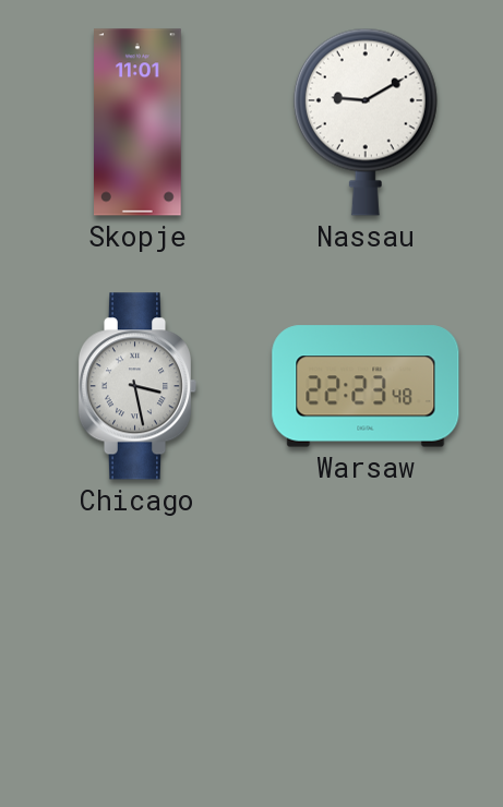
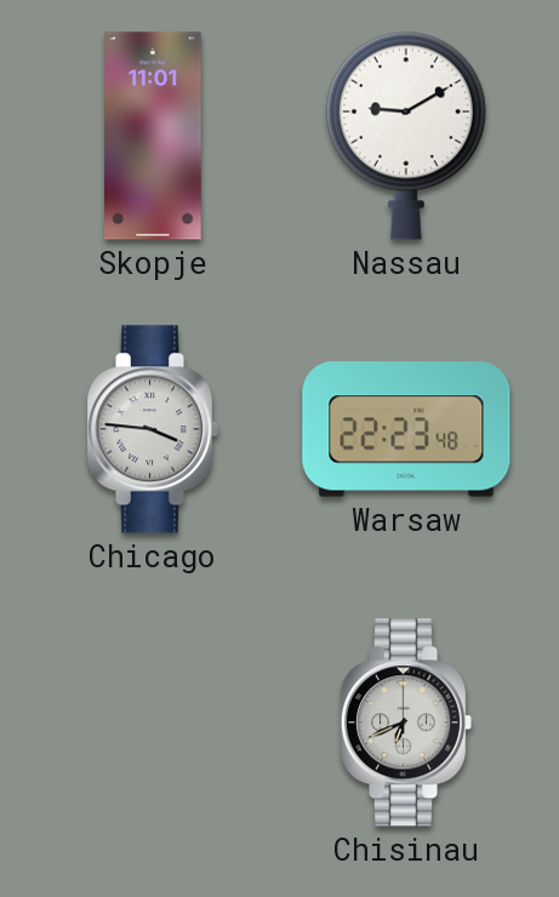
Chicago: 3:28 -> 3:46 (153, 429)
Chisinau: none -> 6:41 (406, 722)
